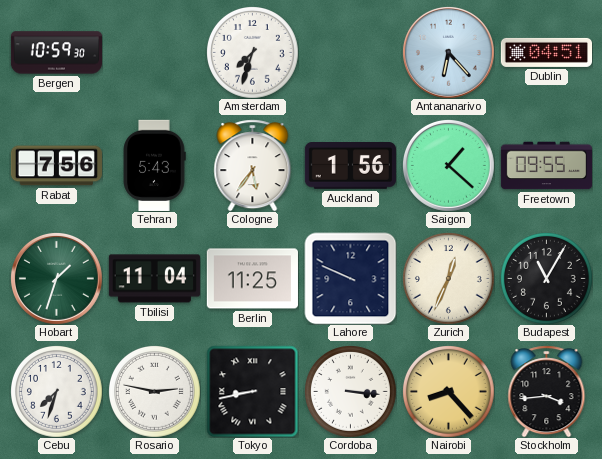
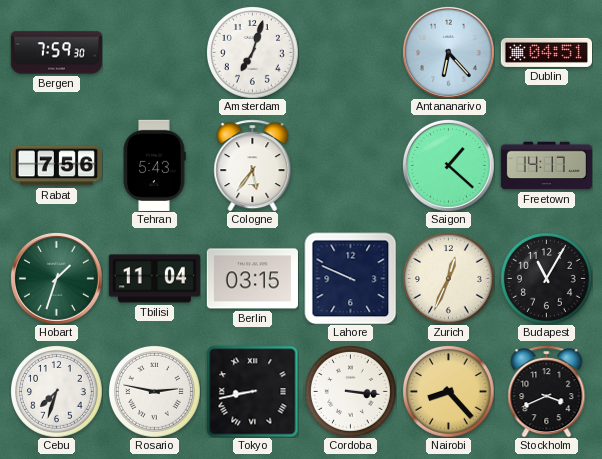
Bergen: 10:59 -> 7:59 (56, 53)
Amsterdam: 7:33 -> 7:03 (253, 53)
Auckland: 1:56 -> none (350, 166)
Freetown: 09:55 -> 14:17 (546, 166)
Berlin: 11:25 -> 03:15 (252, 279)
Stockholm: 3:44 -> 3:41 (547, 391)
